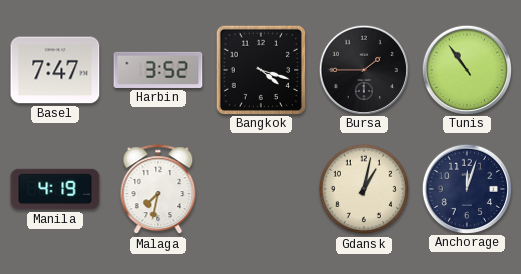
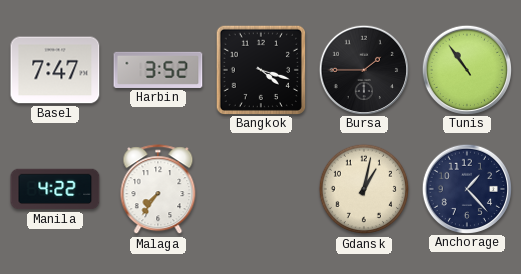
Manila: 4:19 -> 4:22 (55, 189)
Malaga: 7:32 -> 7:36 (158, 190)
Anchorage: 12:03 -> 1:23 (466, 188)
